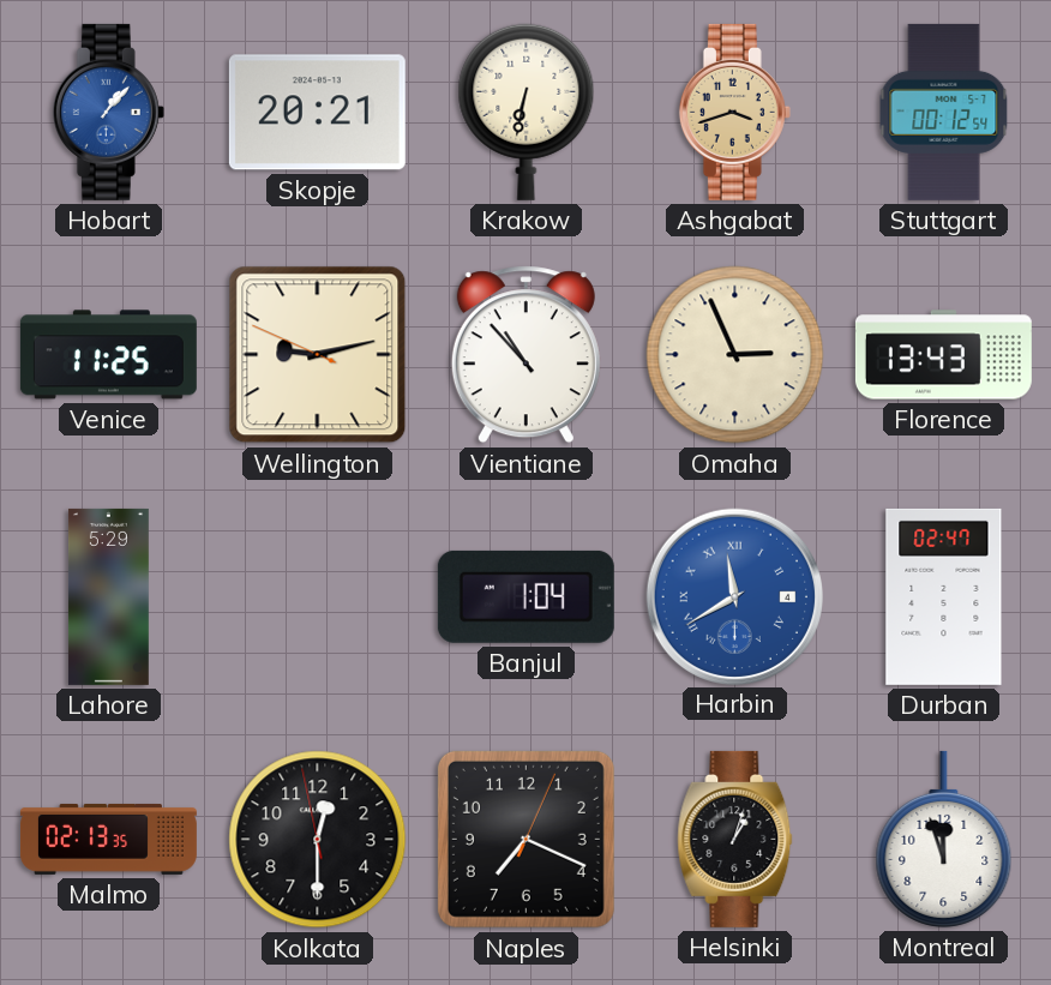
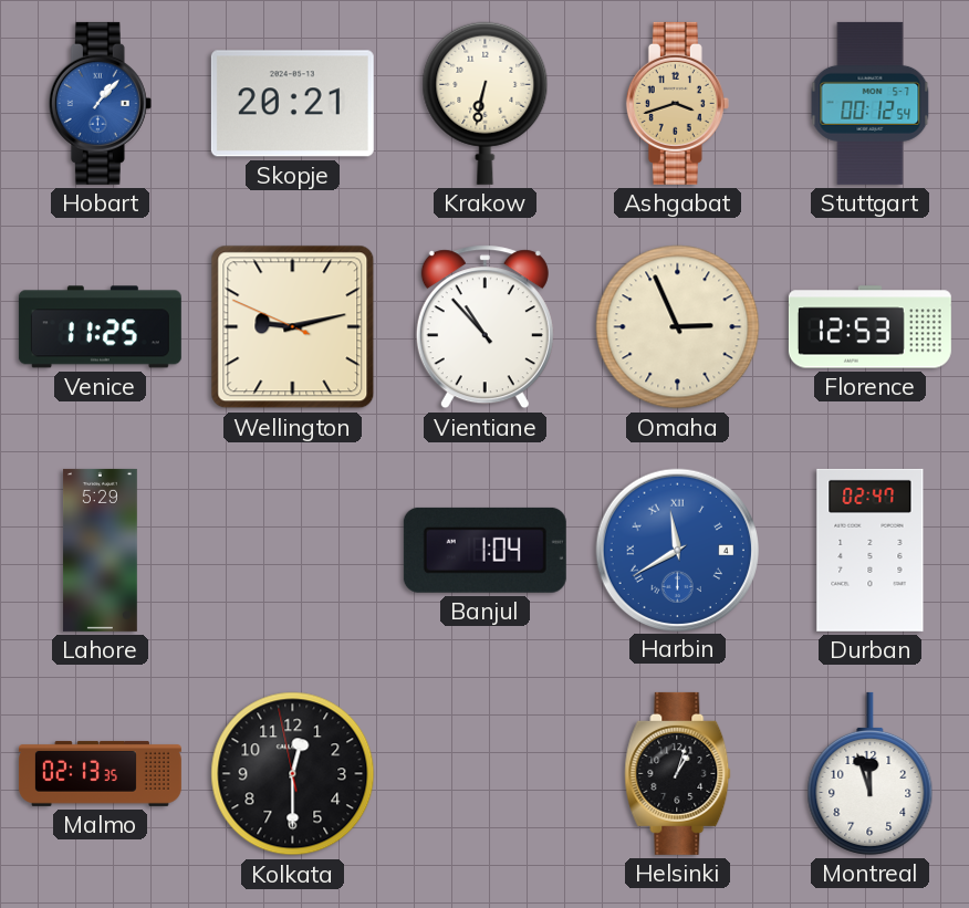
Florence: 13:43 -> 12:53 (869, 327)
Naples: 7:19 -> none (525, 839)
